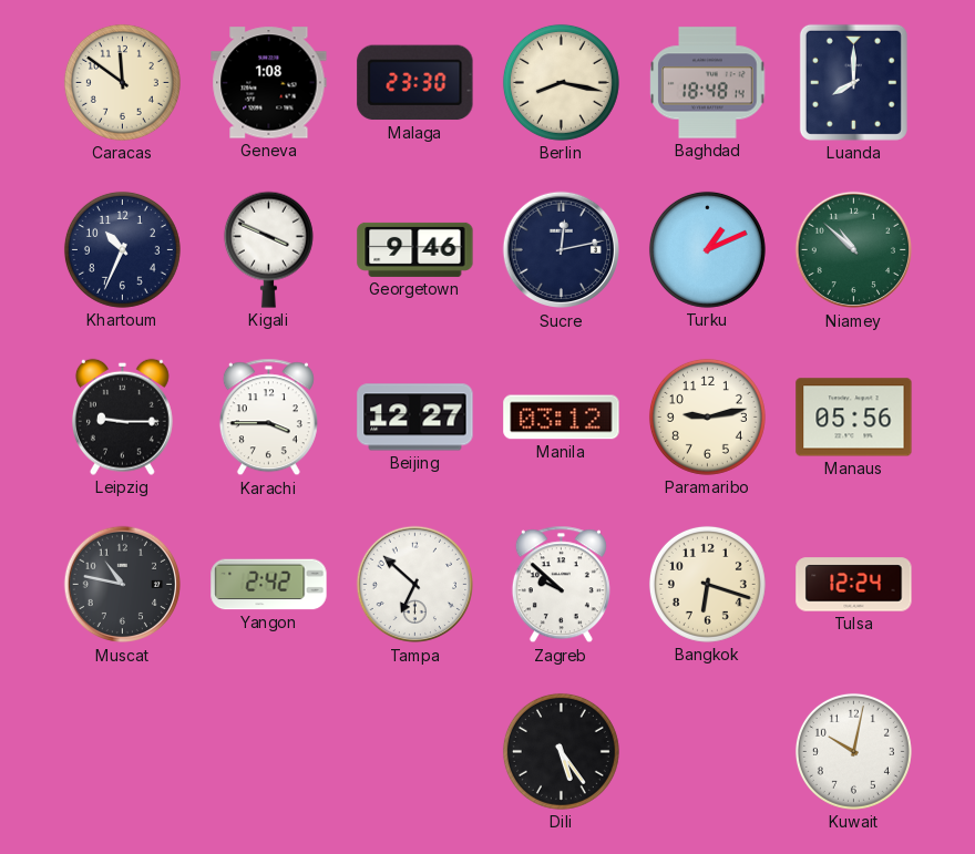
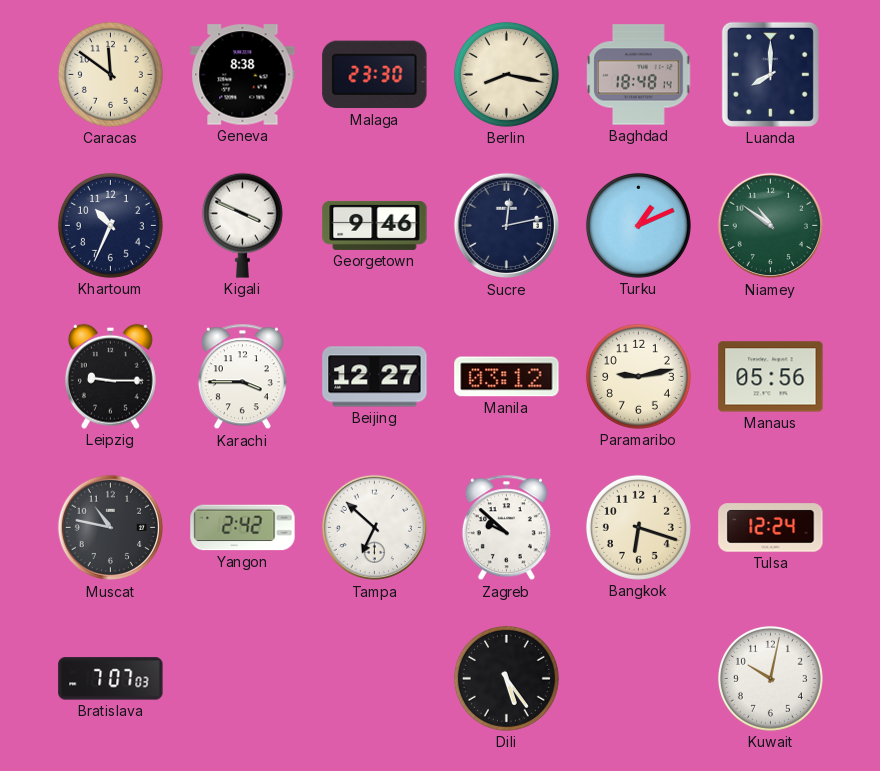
Geneva: 1:08 -> 8:38 (243, 75)
Niamey: 10:52 -> 10:51 (771, 226)
Bratislava: none -> 7:07 (111, 679)
